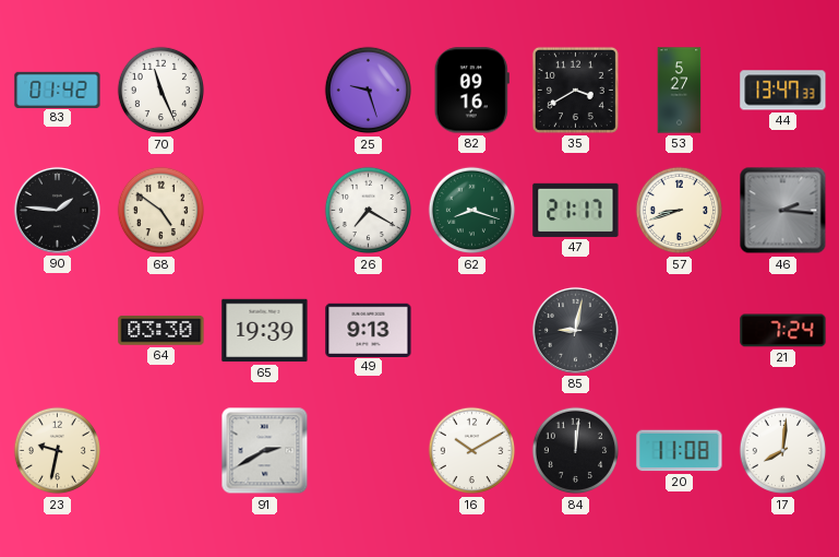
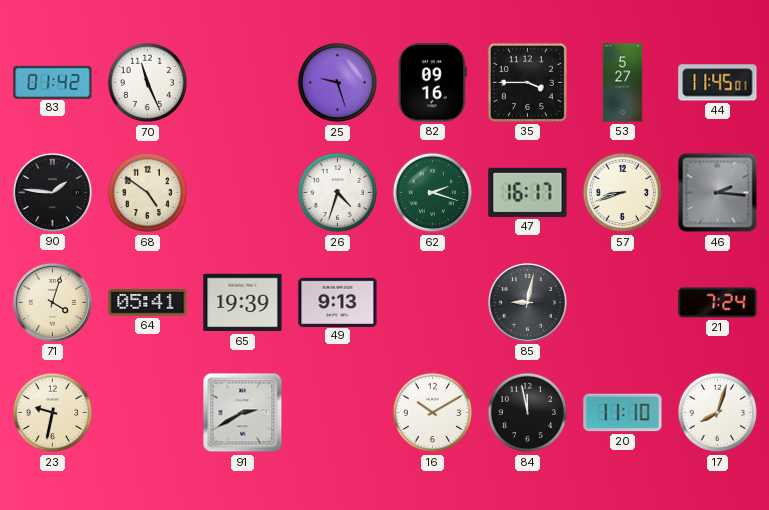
35: 3:40 -> 3:45 (527, 82)
44: 13:47 -> 11:45 (718, 83)
26: 7:20 -> 4:33 (338, 193)
62: 8:18 -> 2:18 (433, 193)
47: 21:17 -> 16:17 (528, 192)
71: none -> 4:03 (52, 302)
64: 03:30 -> 05:41 (148, 303)
84: 12:01 -> 11:58 (528, 413)
20: 11:08 -> 11:10 (623, 413)
17: 8:01 -> 8:03 (718, 413)
